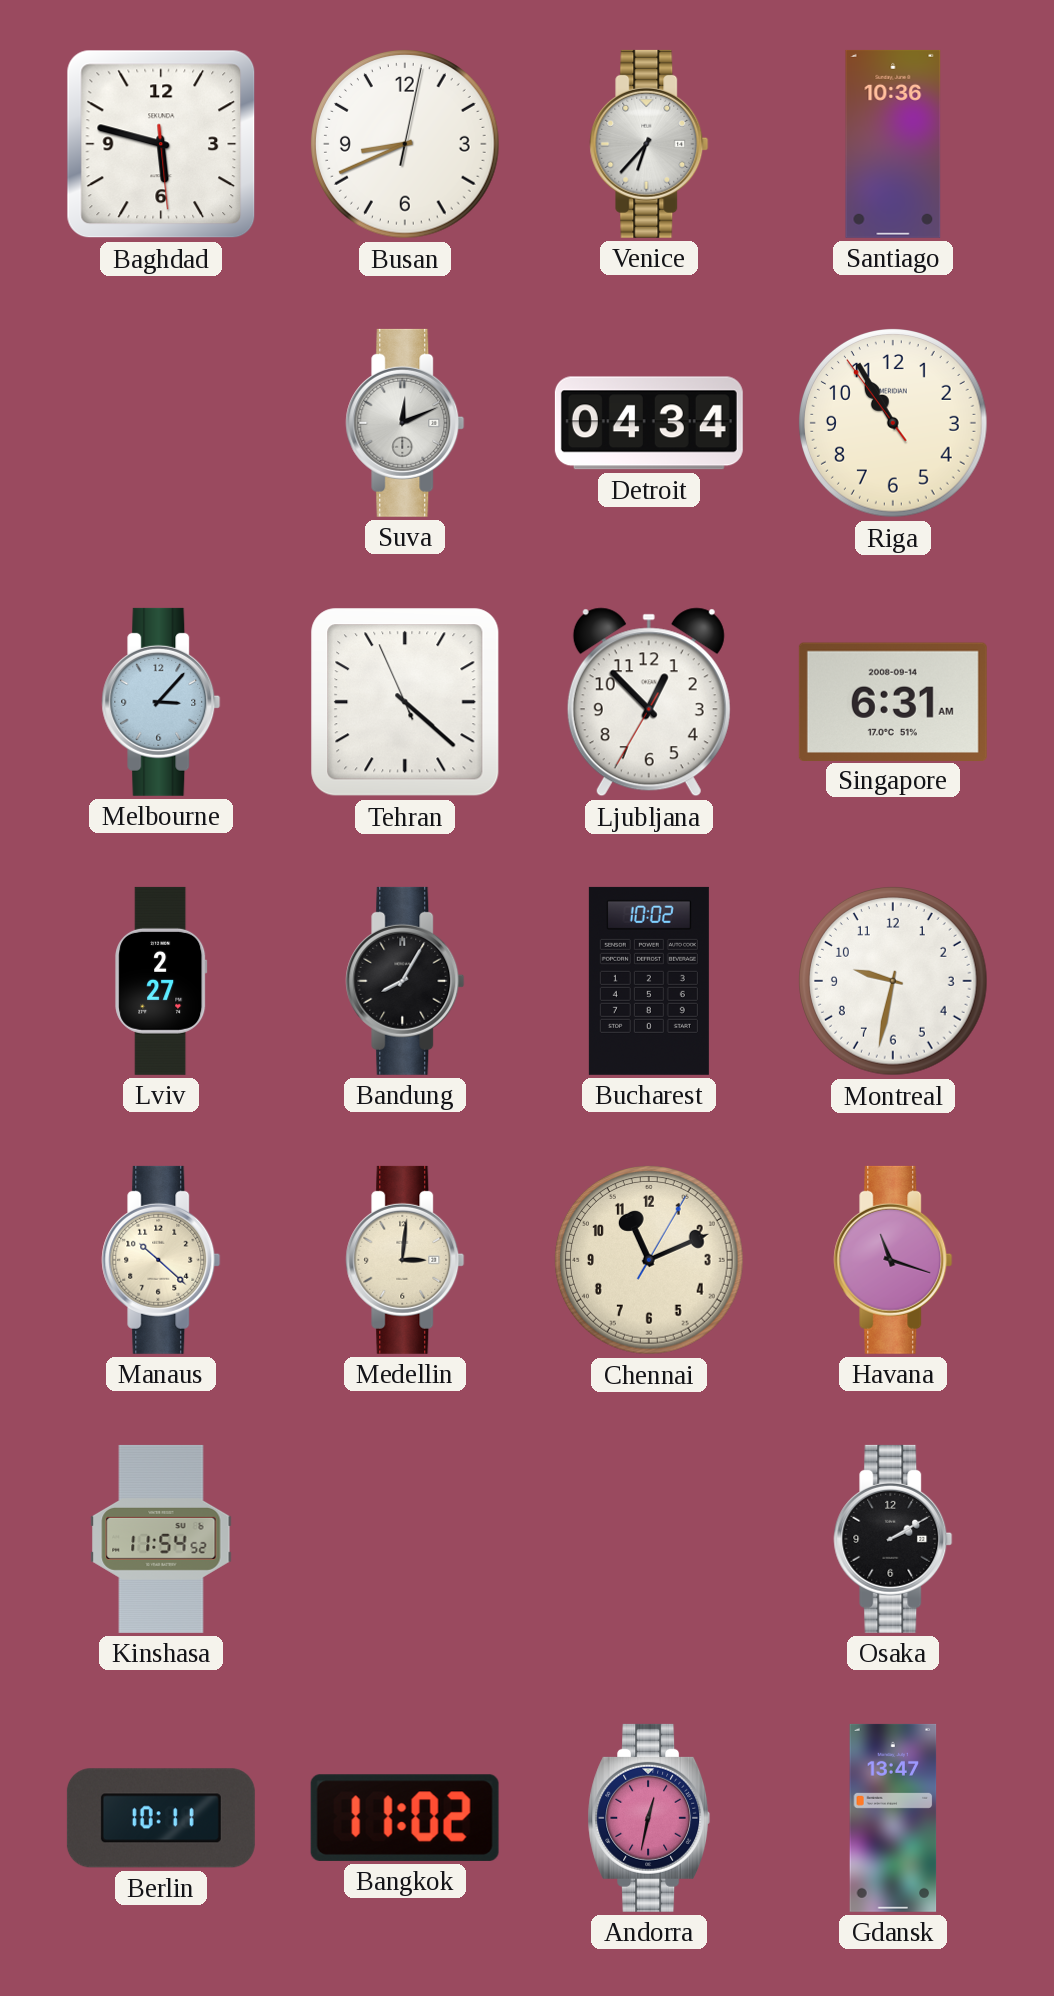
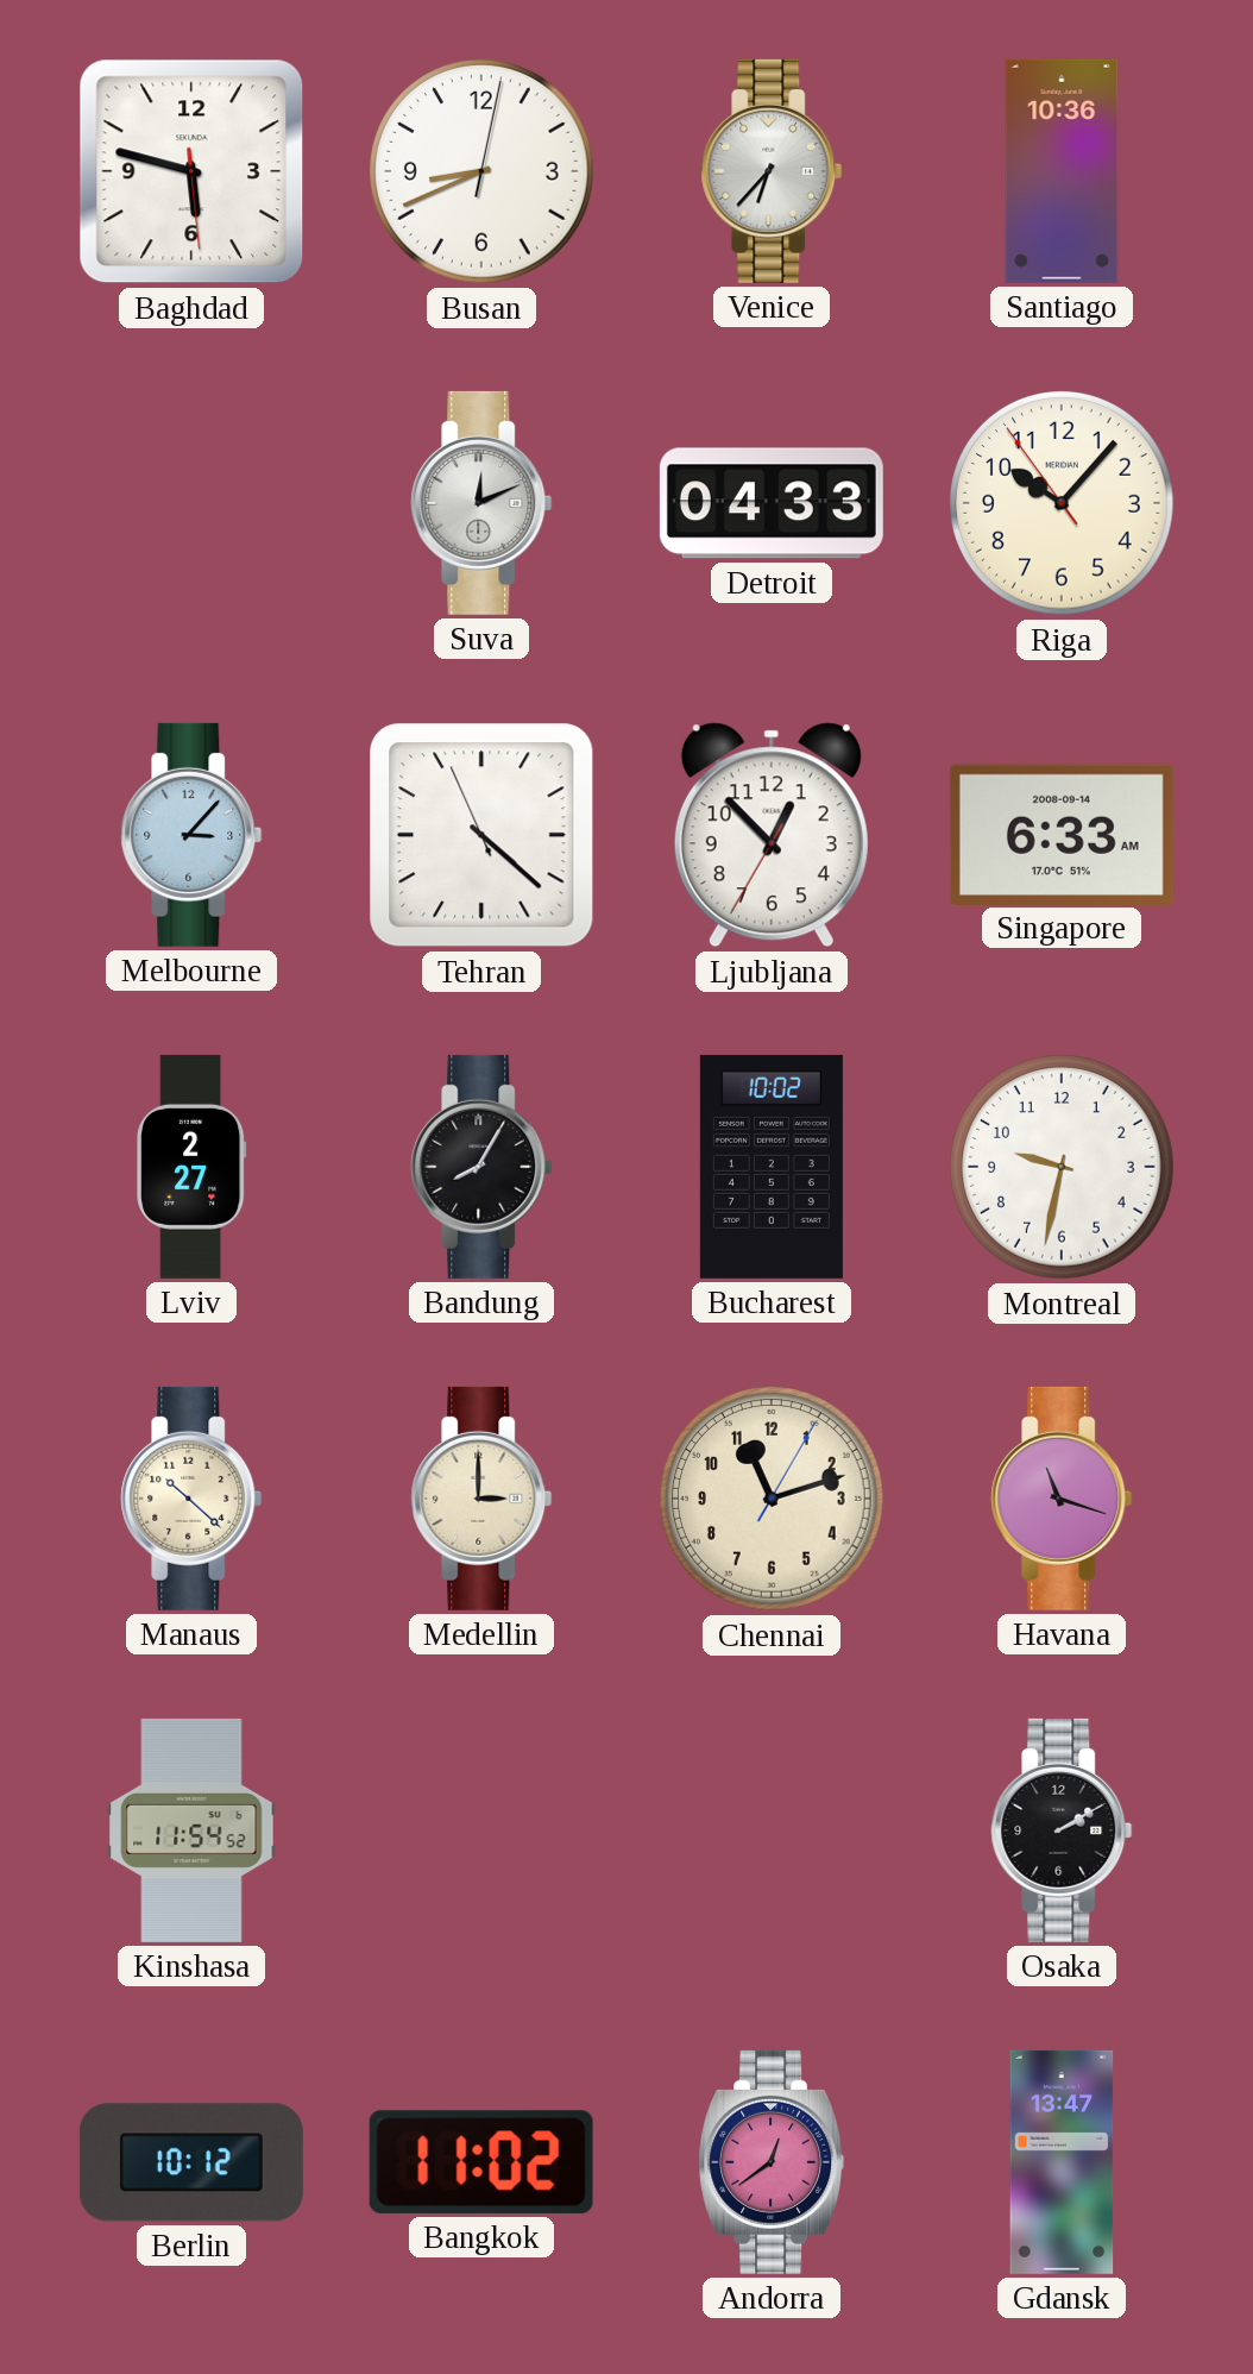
Detroit: 04:34 -> 04:33 (772, 503)
Riga: 10:54 -> 10:06 (1063, 504)
Singapore: 6:31 -> 6:33 (1062, 834)
Medellin: 3:01 -> 3:00 (481, 1499)
Chennai: 11:11 -> 11:12 (773, 1500)
Berlin: 10:11 -> 10:12 (191, 2162)
Andorra: 12:32 -> 12:39 (772, 2162)
